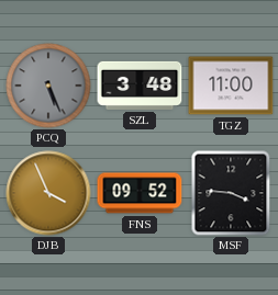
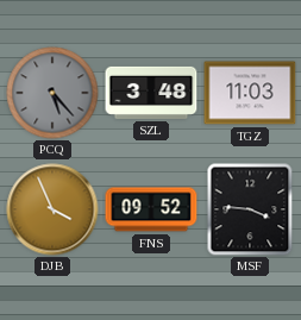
PCQ: 5:26 -> 5:23 (52, 93)
TGZ: 11:00 -> 11:03 (250, 93)
